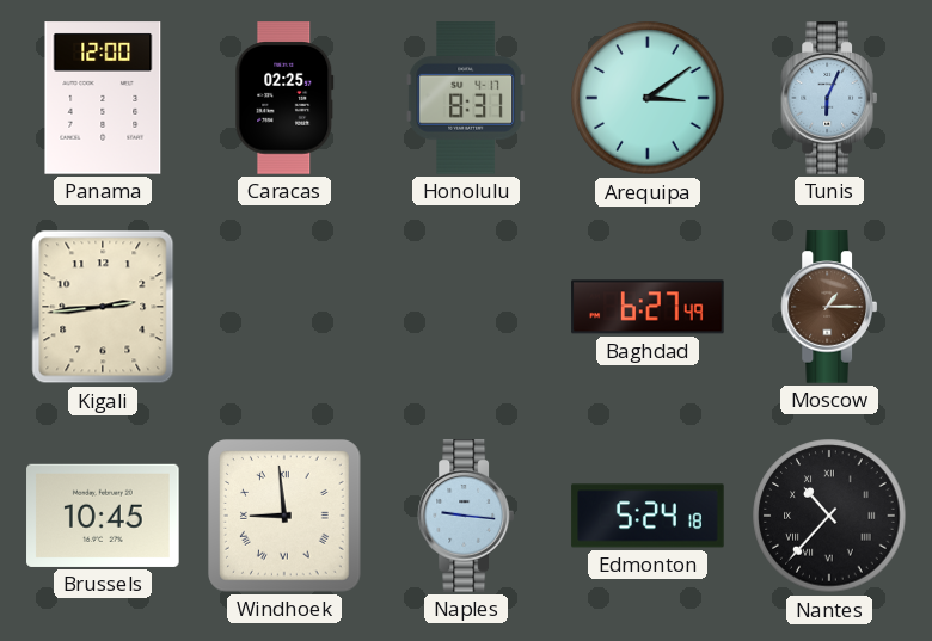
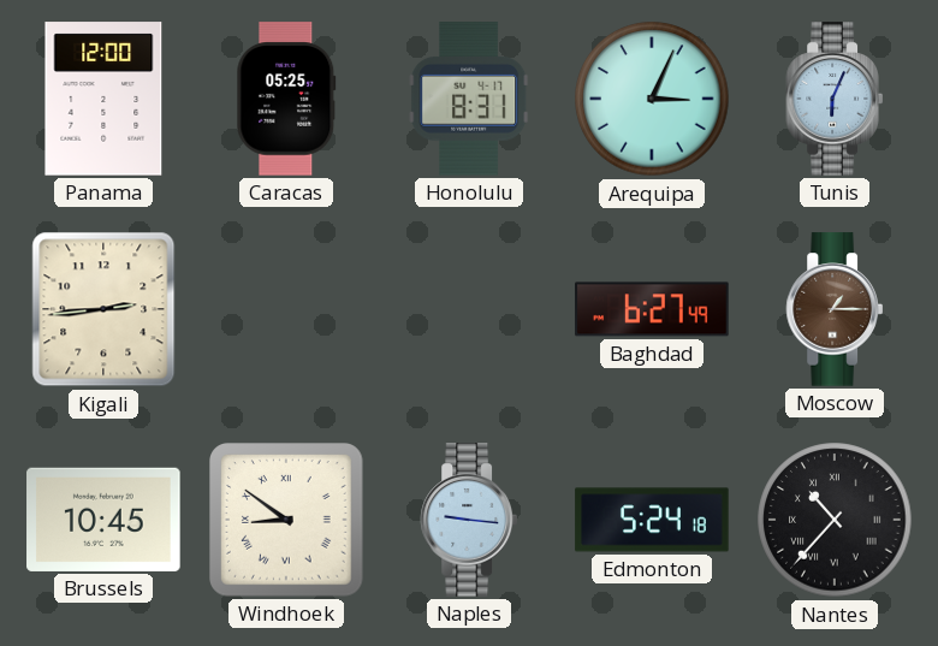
Caracas: 02:25 -> 05:25 (286, 99)
Arequipa: 3:09 -> 3:04 (652, 99)
Windhoek: 8:59 -> 8:51 (286, 520)
